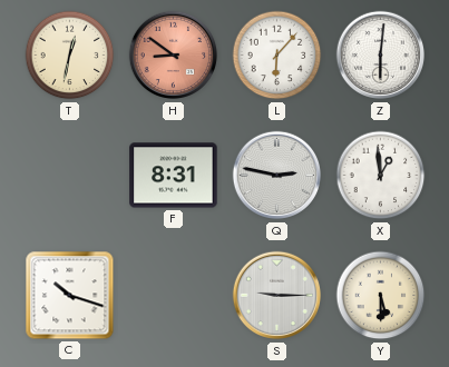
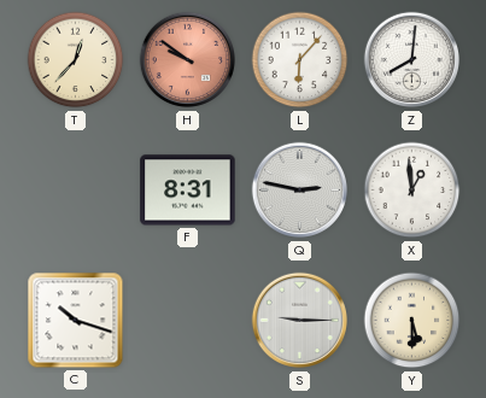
T: 12:32 -> 12:37 (76, 60)
H: 8:51 -> 9:51 (188, 60)
Z: 6:01 -> 8:01 (412, 60)
